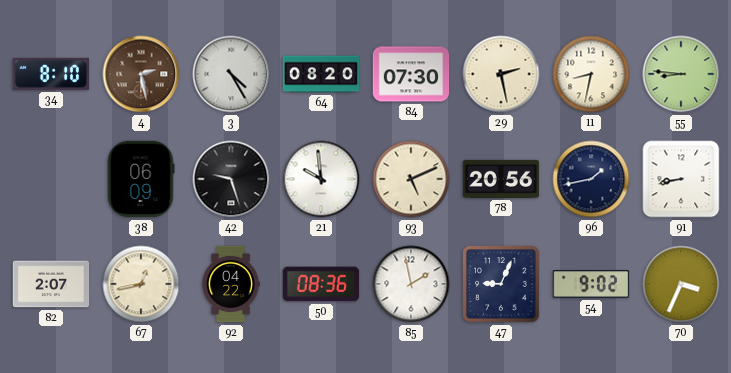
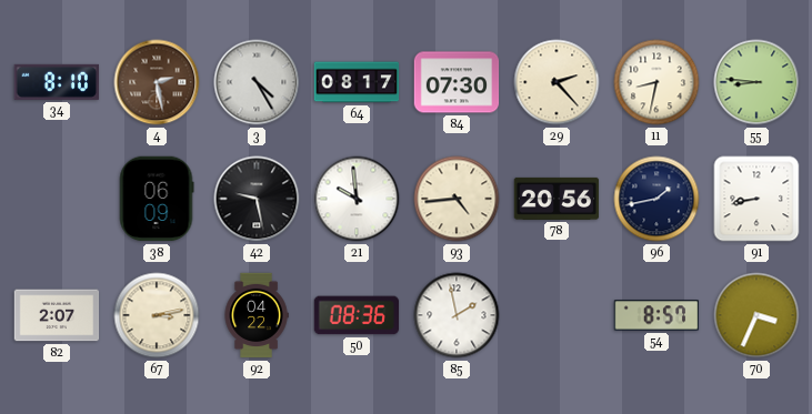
64: 08:20 -> 08:17 (357, 82)
29: 2:28 -> 2:23 (557, 82)
42: 9:27 -> 9:28 (257, 199)
93: 5:11 -> 4:44 (457, 199)
67: 12:43 -> 3:13 (157, 315)
47: 9:04 -> none (501, 284)
54: 9:02 -> 8:57 (656, 315)
